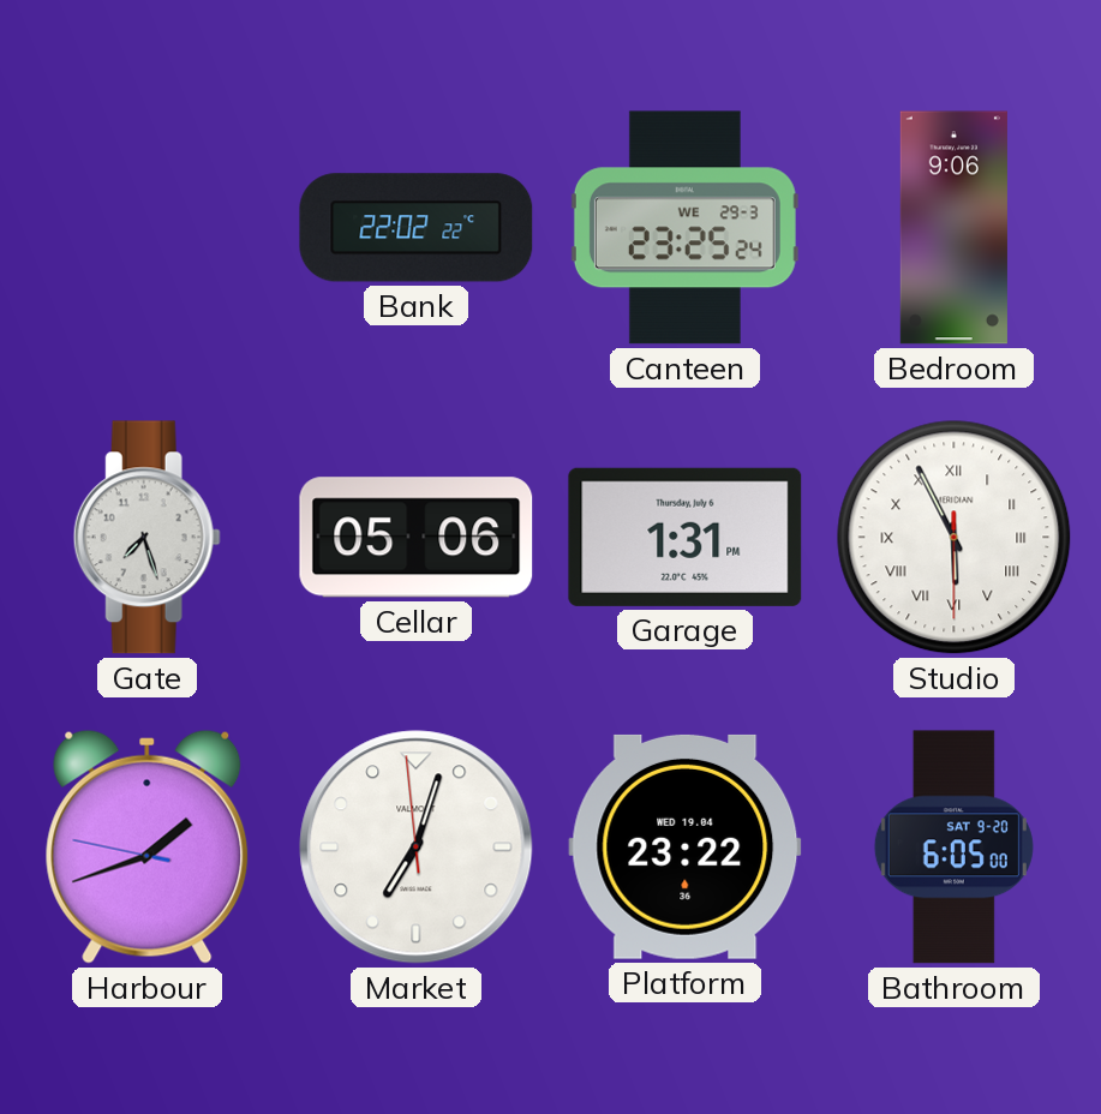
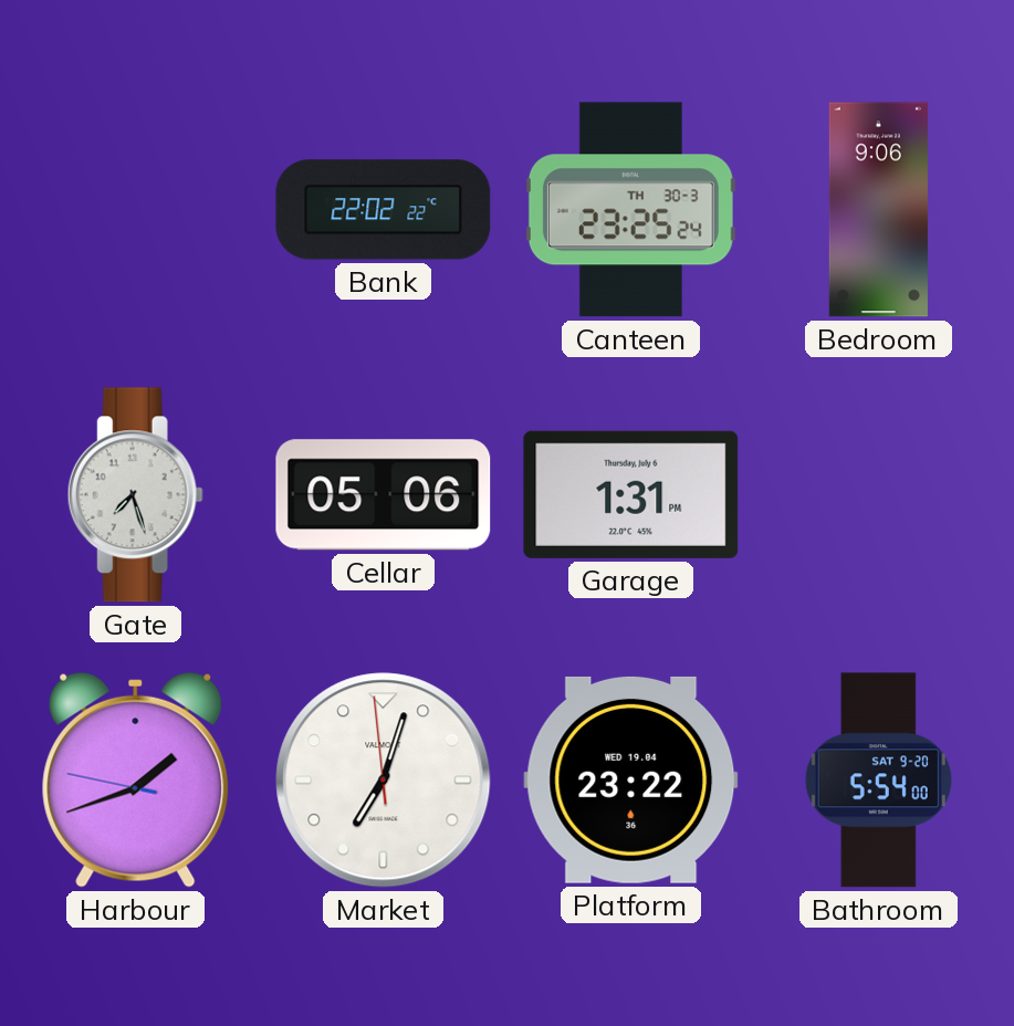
Canteen date: WE 29-3 -> TH 30-3 (630, 210)
Studio: 5:55 -> none (955, 538)
Bathroom: 6:05 -> 5:54 (878, 781)
